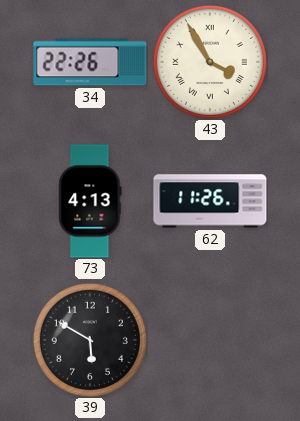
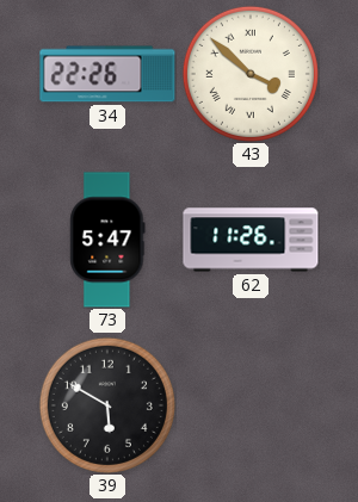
43: 3:55 -> 3:52 (251, 74)
73: 4:13 -> 5:47 (107, 240)
